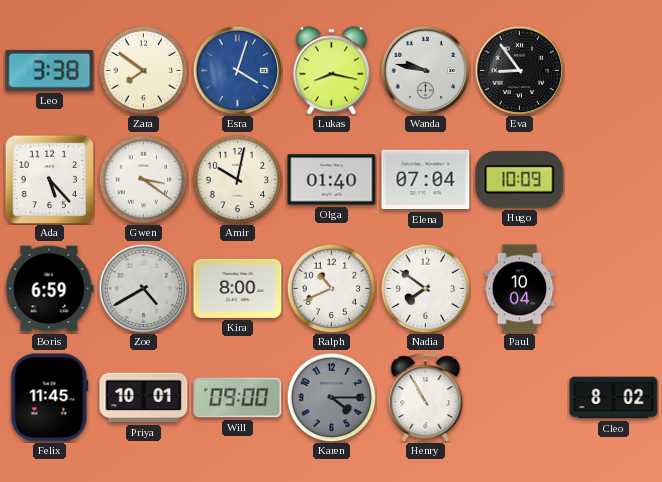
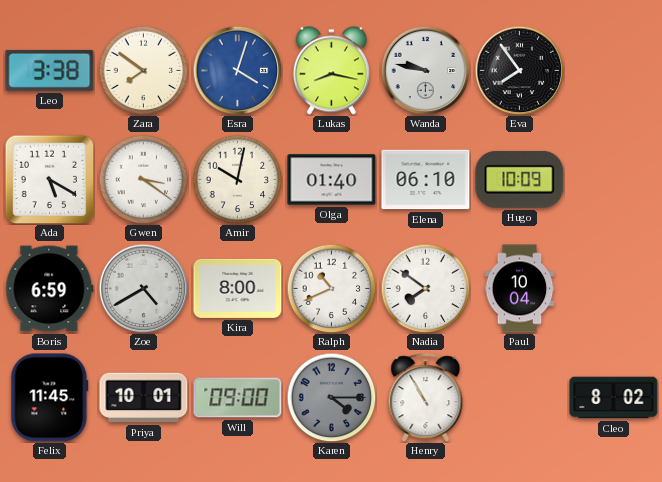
Eva: 8:54 -> 7:54 (519, 70)
Ada: 5:23 -> 5:20 (49, 179)
Elena: 07:04 -> 06:10 (426, 180)
